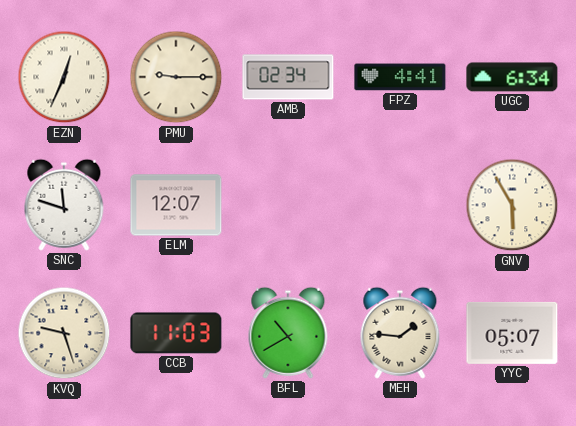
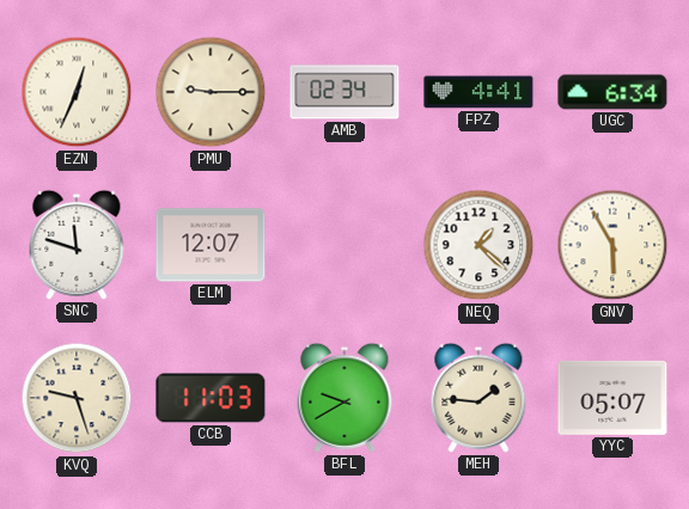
NEQ: none -> 1:22 (478, 245)
BFL: 10:40 -> 9:40 (344, 398)
